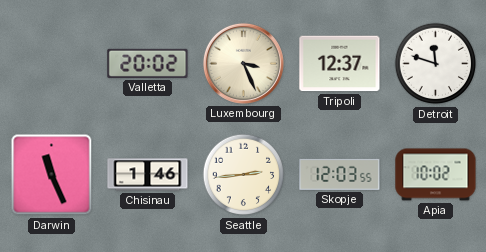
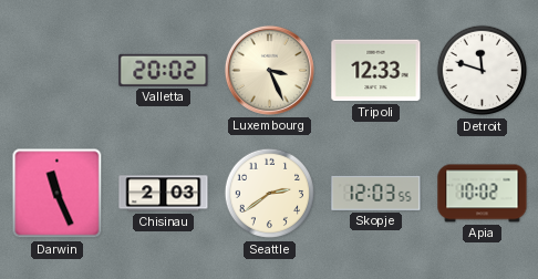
Tripoli: 12:37 -> 12:33 (376, 71)
Chisinau: 1:46 -> 2:03 (164, 194)
Seattle: 2:44 -> 2:39 (270, 194)
